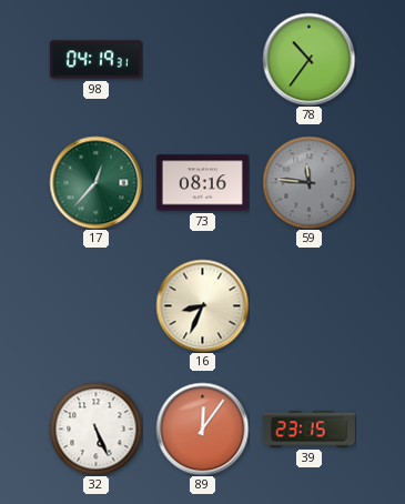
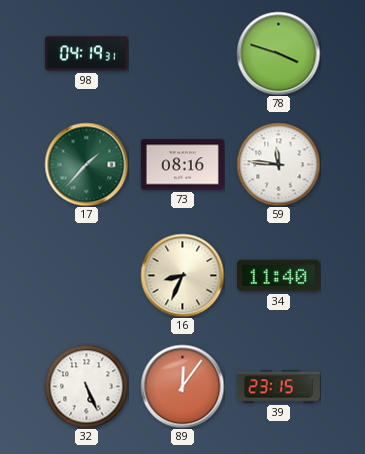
78: 10:36 -> 3:48 (278, 53)
17: 12:37 -> 1:37 (86, 164)
59 dial: grey -> white (278, 164)
34: none -> 11:40 (278, 276)
